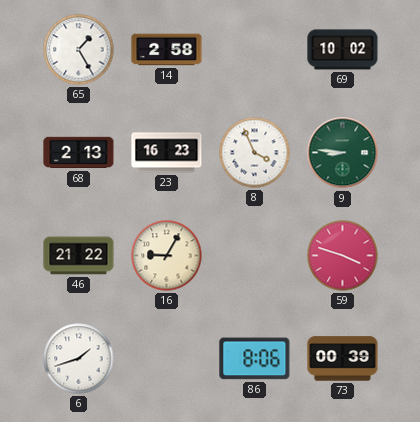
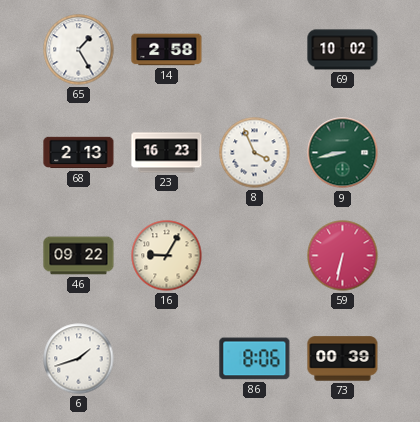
9: 8:46 -> 8:43 (343, 153)
46: 21:22 -> 09:22 (79, 256)
59: 3:48 -> 6:32 (343, 256)
